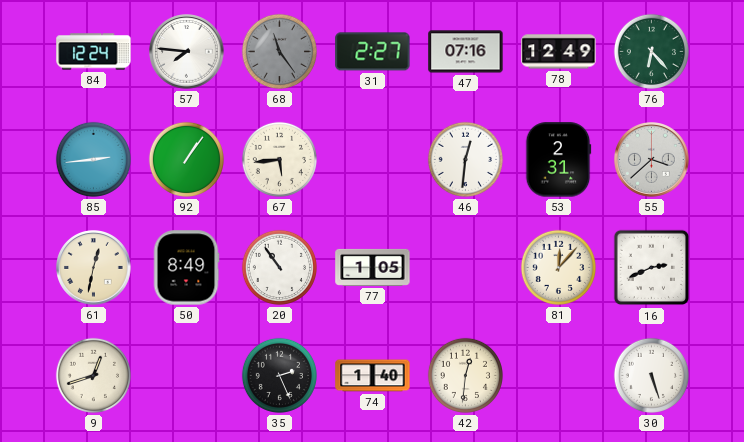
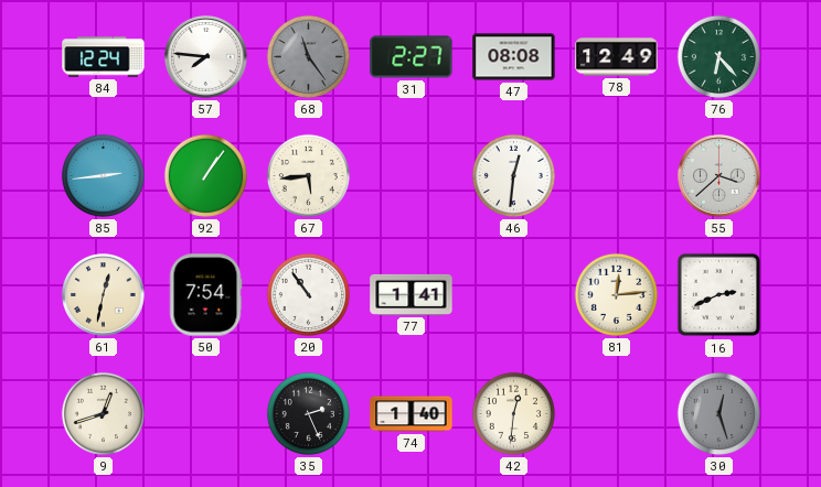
47: 07:16 -> 08:08 (514, 57)
53: 2:31 -> none (558, 160)
50: 8:49 -> 7:54 (205, 295)
77: 1:05 -> 1:41 (412, 294)
81: 12:07 -> 12:14 (616, 294)
30: 5:27 -> 12:27 (718, 413)
30 dial: white -> grey (718, 413)
